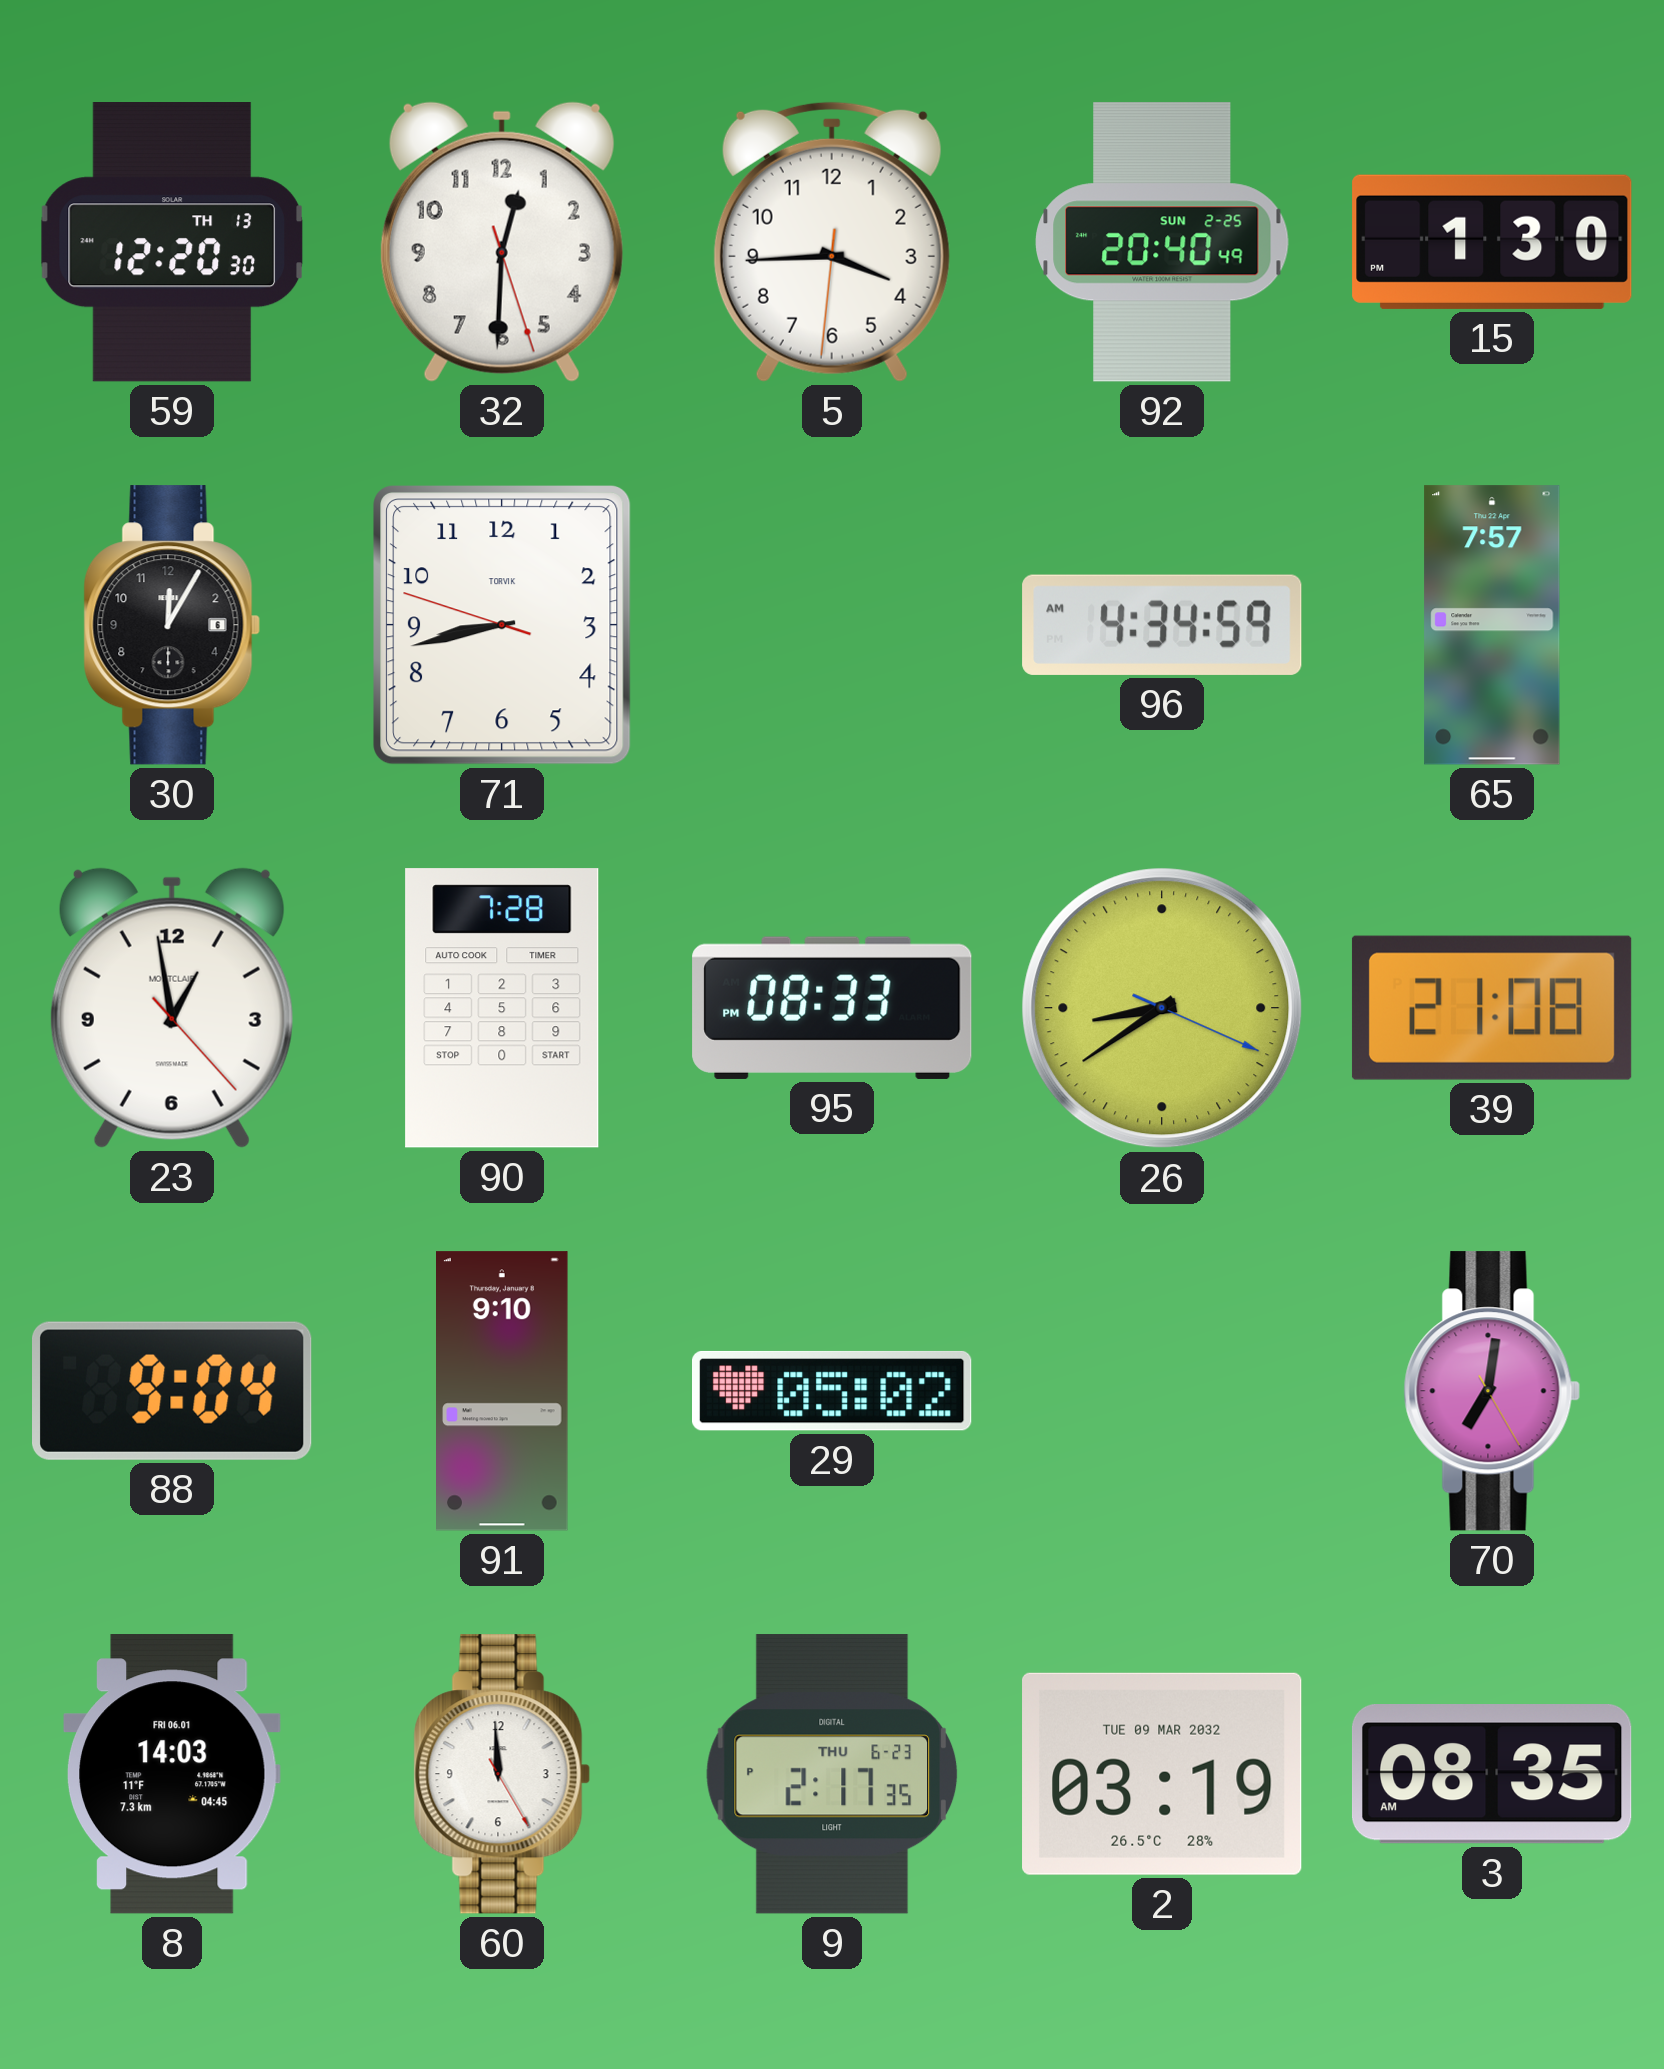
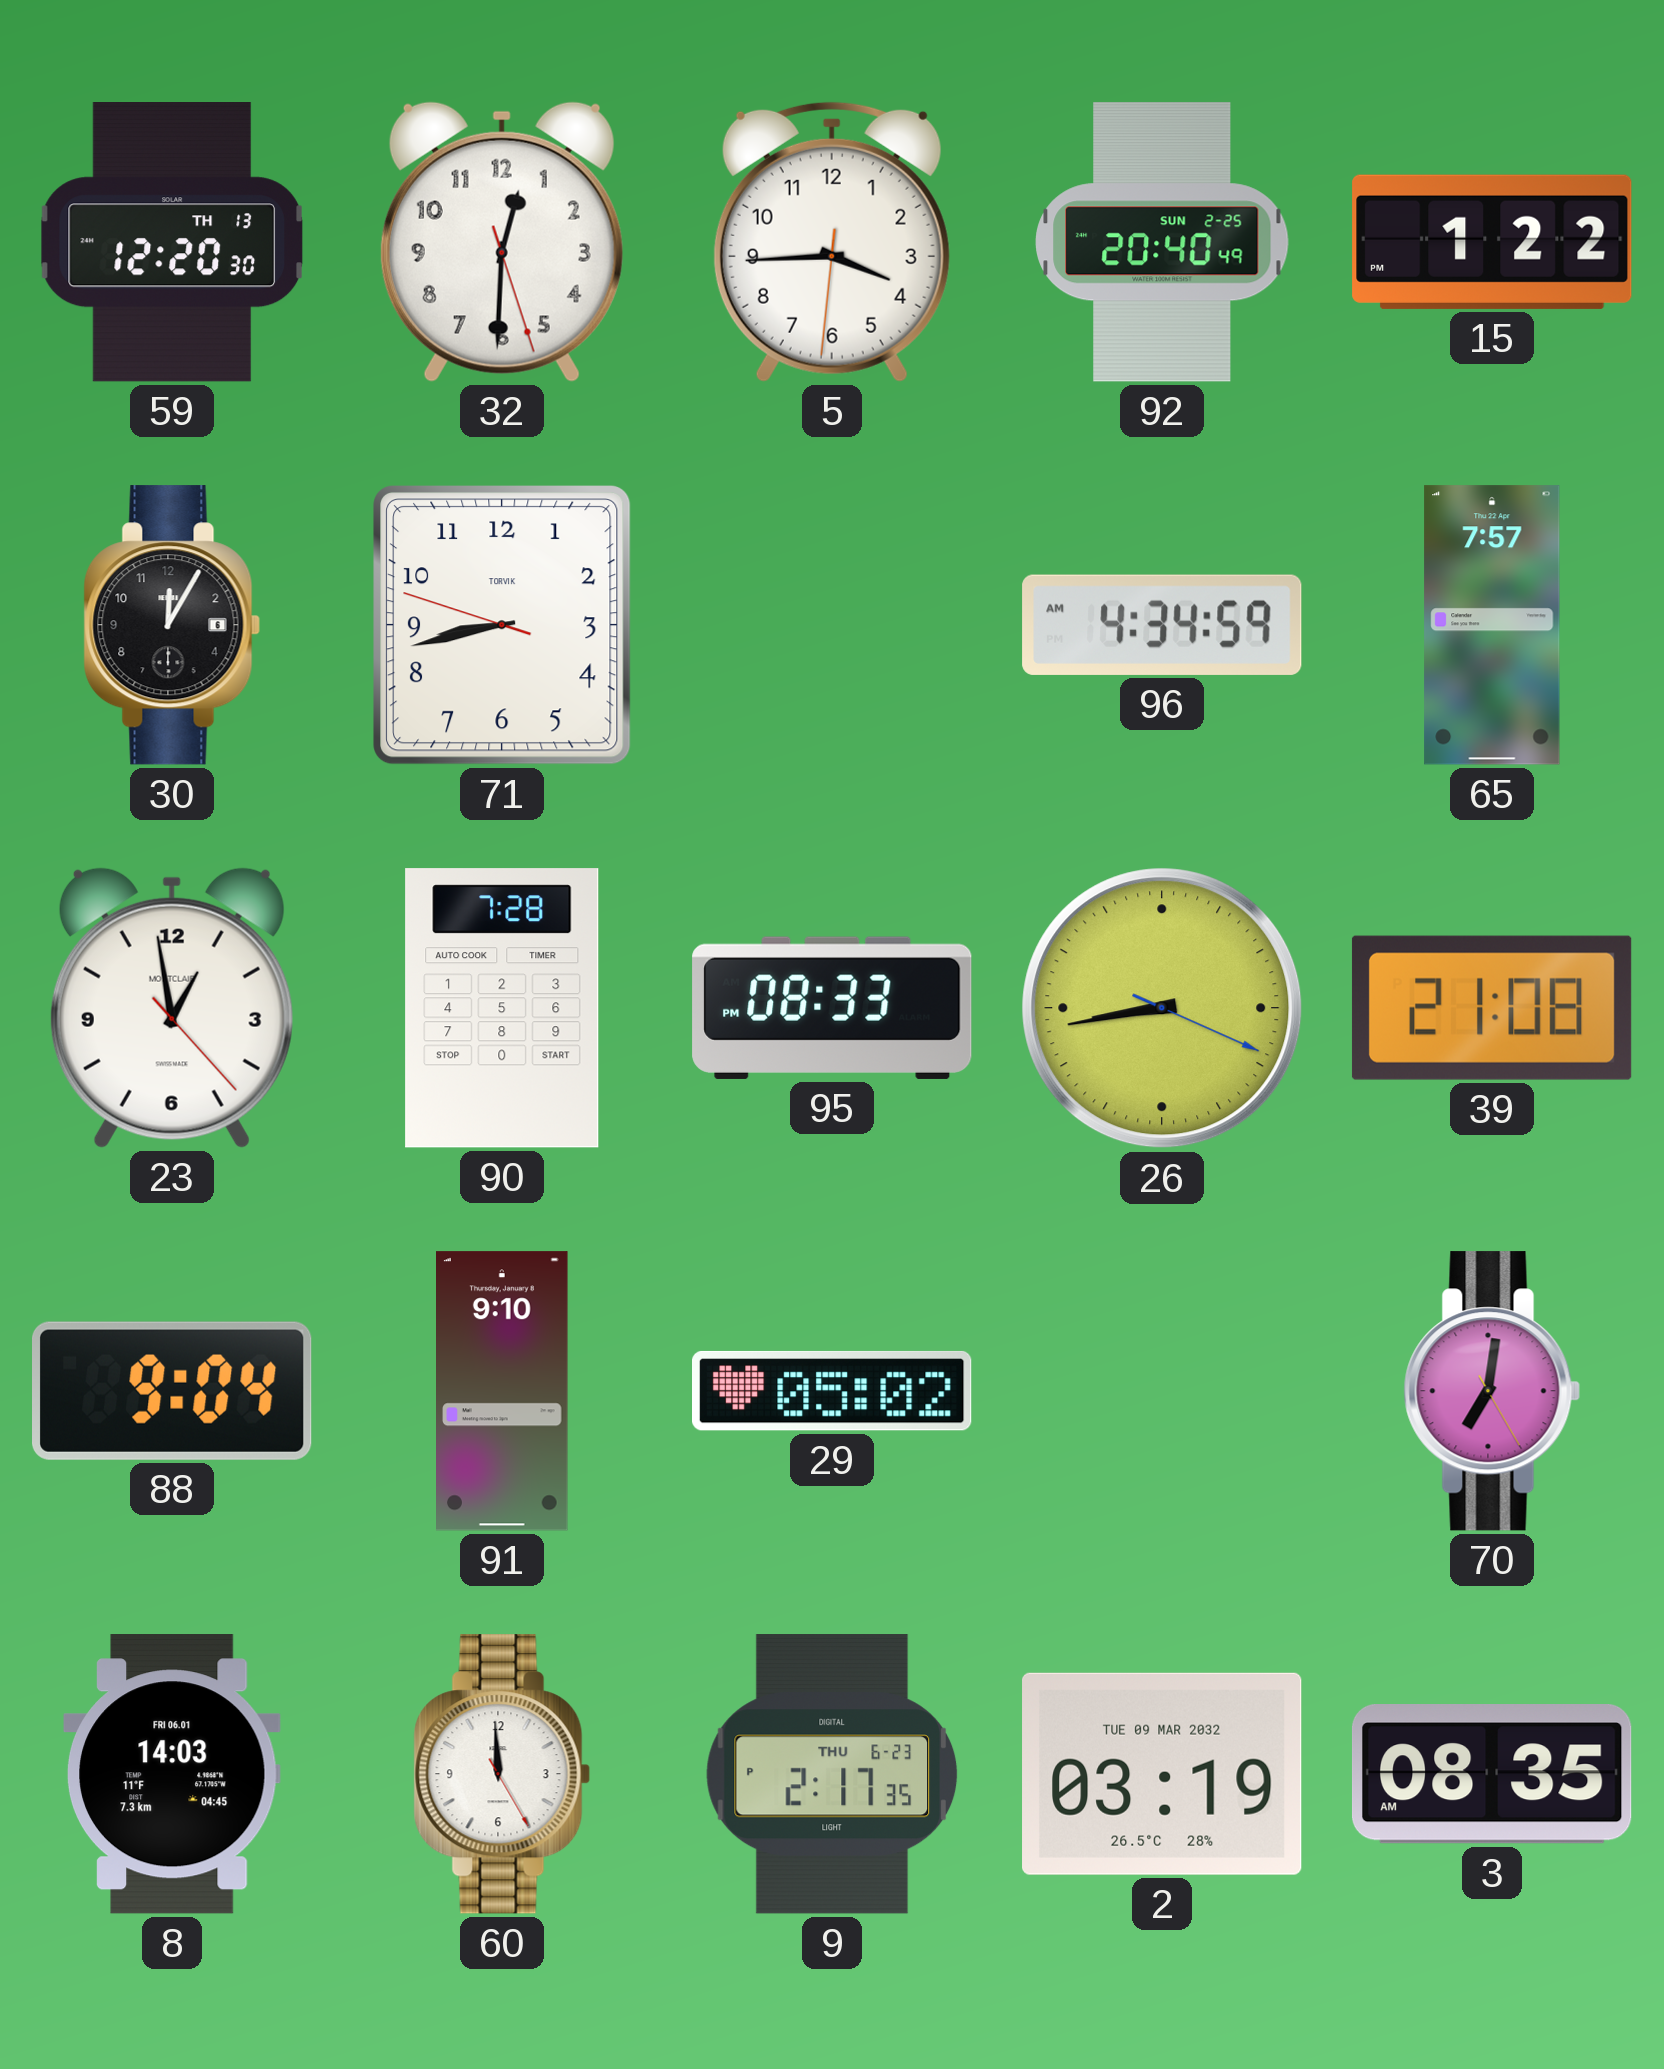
15: 1:30 -> 1:22 (1492, 242)
26: 8:39 -> 8:43 (1162, 1008)
